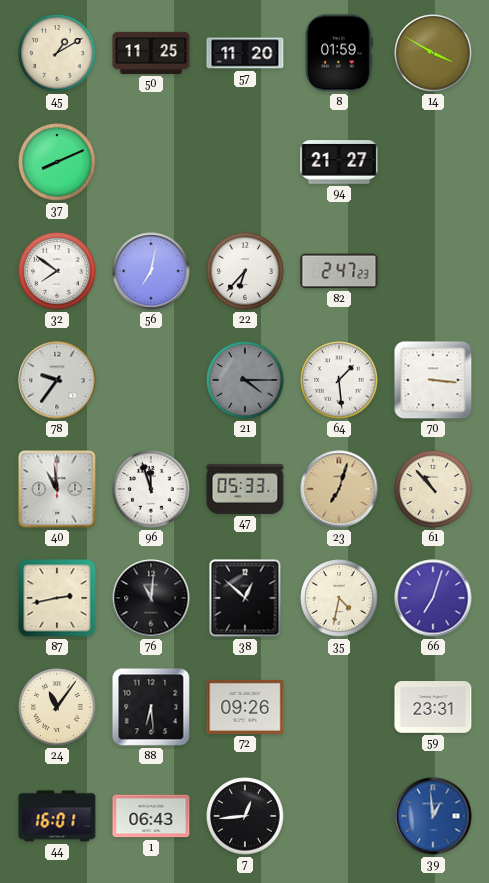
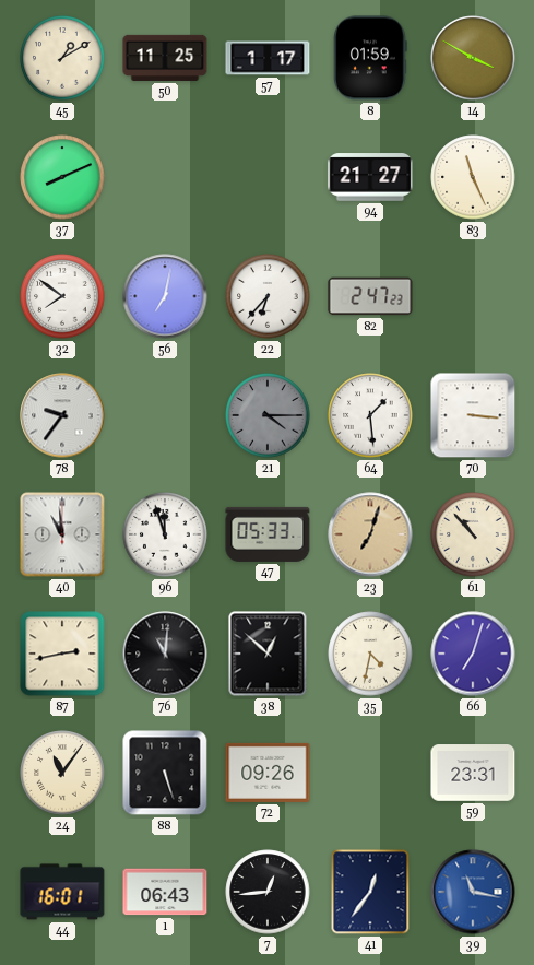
57: 11:20 -> 1:17 (268, 58)
83: none -> 11:26 (473, 177)
88: 6:29 -> 5:27 (165, 773)
41: none -> 12:36 (370, 892)
39: 12:59 -> 11:17 (473, 892)
